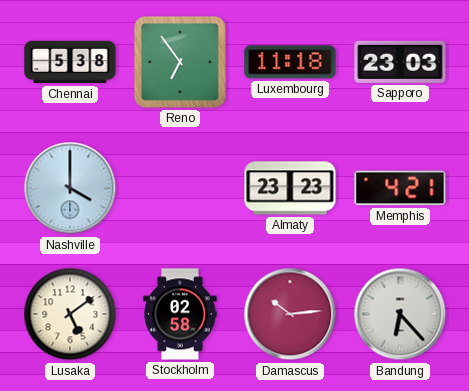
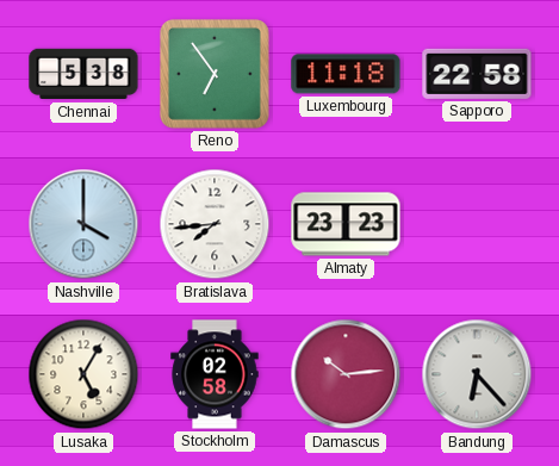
Sapporo: 23:03 -> 22:58 (477, 74)
Bratislava: none -> 7:44 (215, 224)
Memphis: 4:21 -> none (400, 188)
Lusaka: 5:09 -> 5:05 (83, 374)
